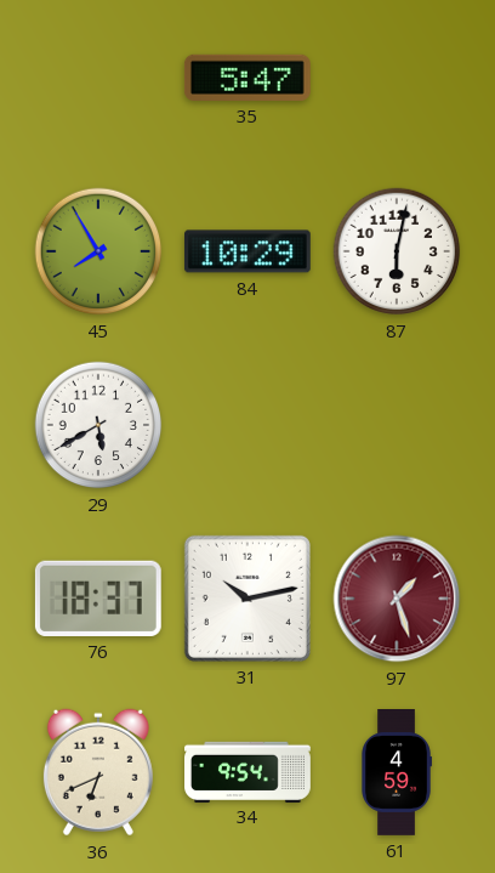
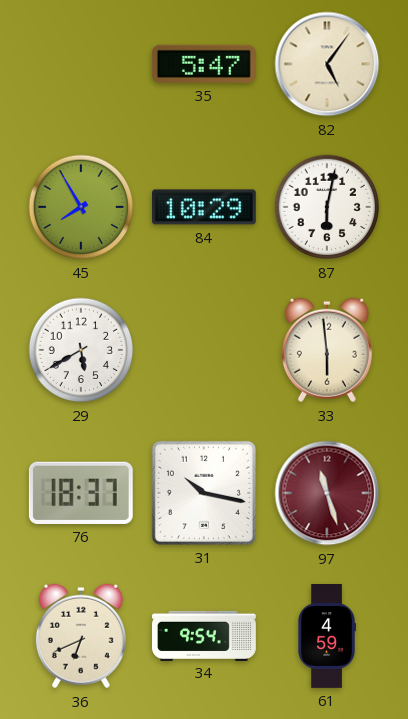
82: none -> 5:06 (327, 64)
33: none -> 5:59 (327, 350)
31: 10:13 -> 10:17 (204, 493)
97: 1:27 -> 11:27 (327, 493)
